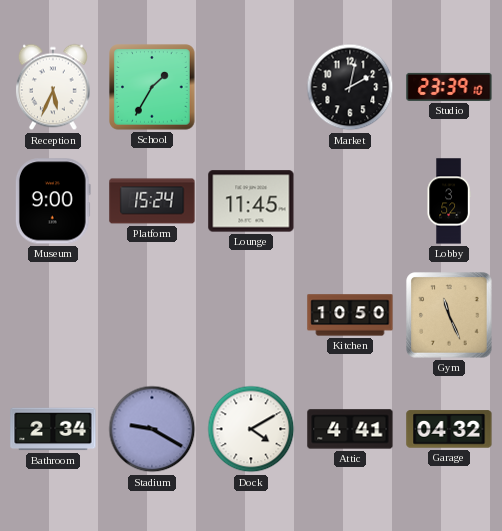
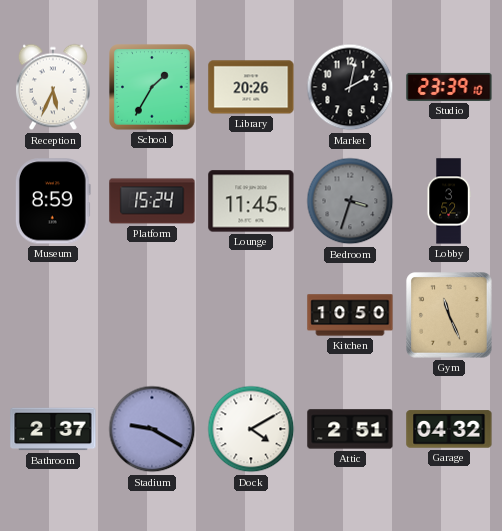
Library: none -> 20:26 (251, 87)
Museum: 9:00 -> 8:59 (53, 201)
Bedroom: none -> 3:33 (350, 201)
Bathroom: 2:34 -> 2:37 (53, 429)
Attic: 4:41 -> 2:51 (350, 429)
